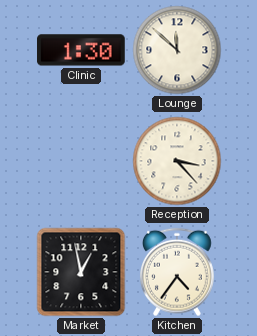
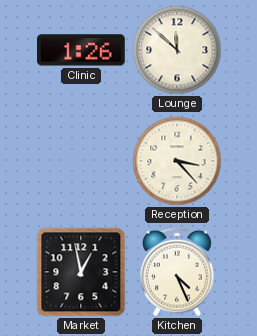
Clinic: 1:30 -> 1:26 (82, 50)
Kitchen: 4:36 -> 4:26 (177, 272)
